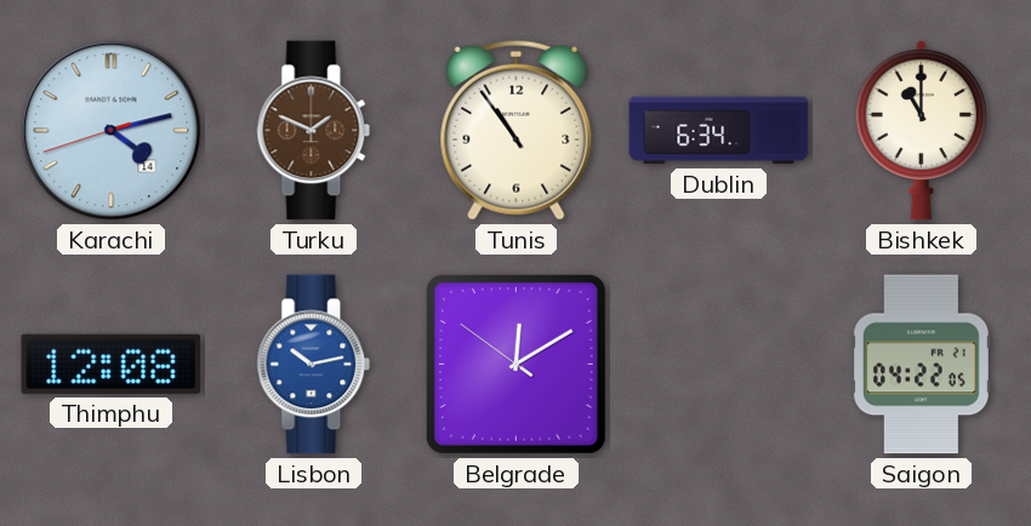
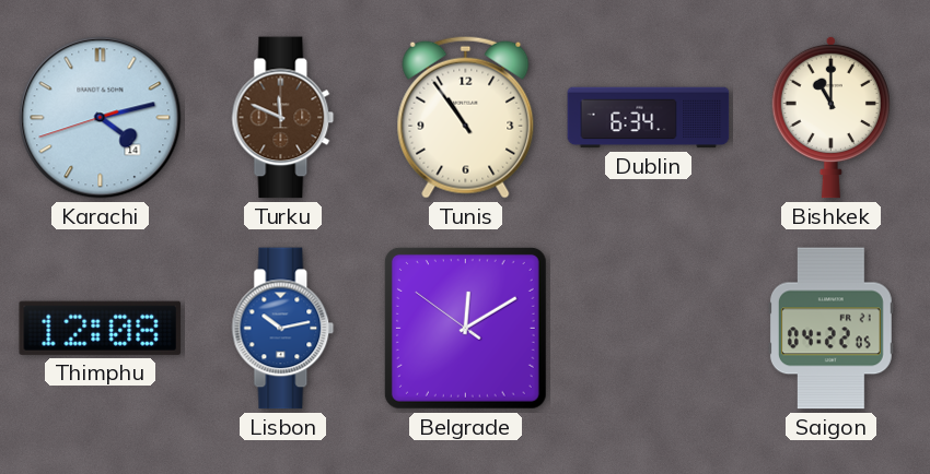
Turku: 1:49 -> 11:49 (283, 118)
